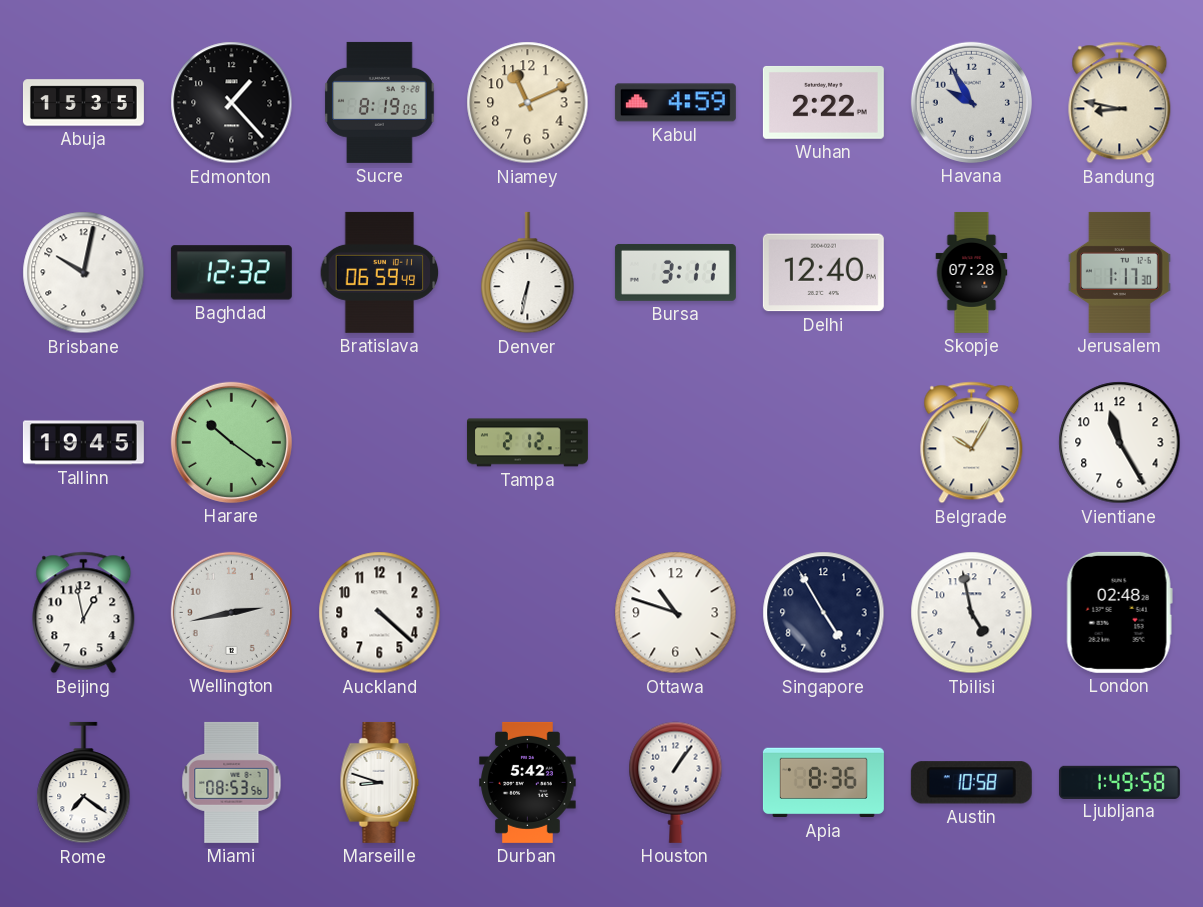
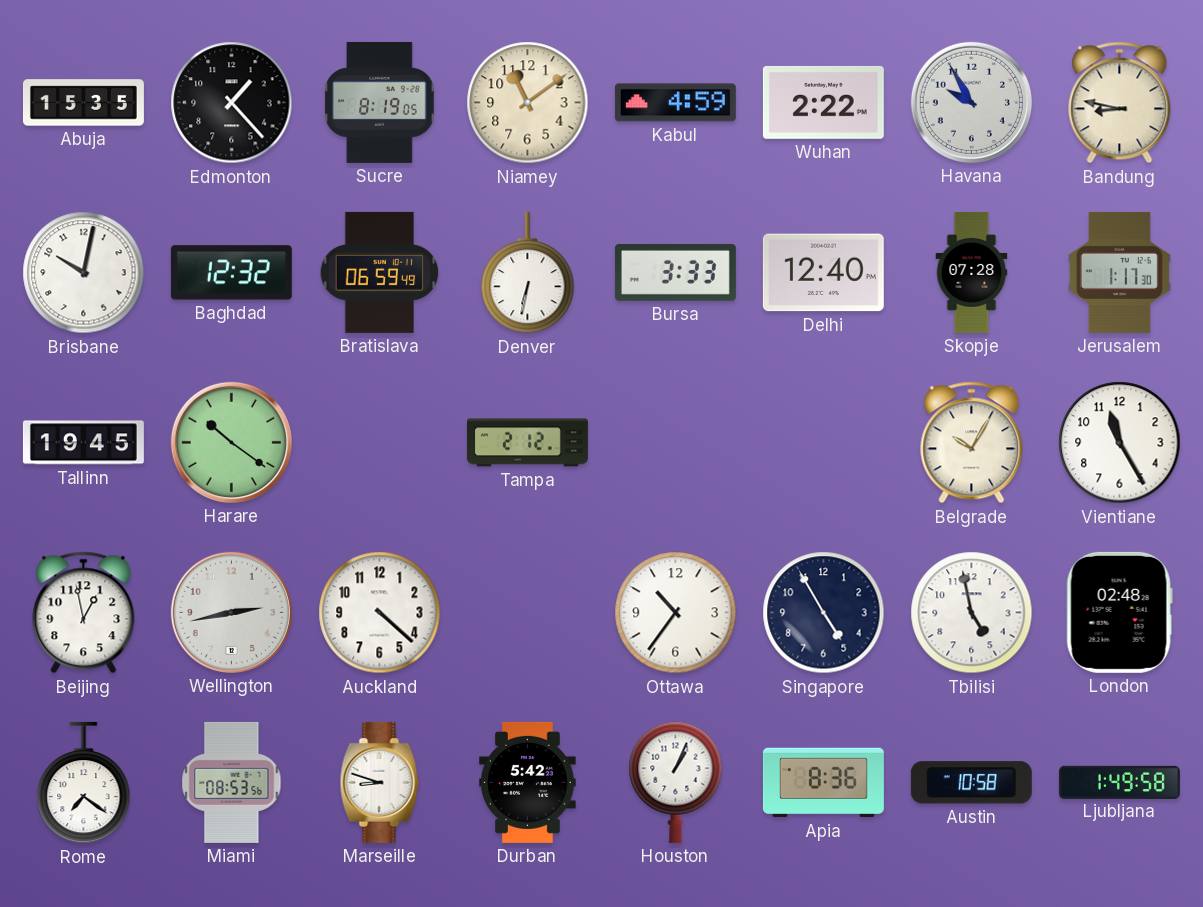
Niamey: 11:11 -> 11:09 (528, 103)
Bursa: 3:11 -> 3:33 (675, 272)
Ottawa: 10:48 -> 10:36 (676, 613)
Houston: 1:06 -> 1:04 (676, 782)
